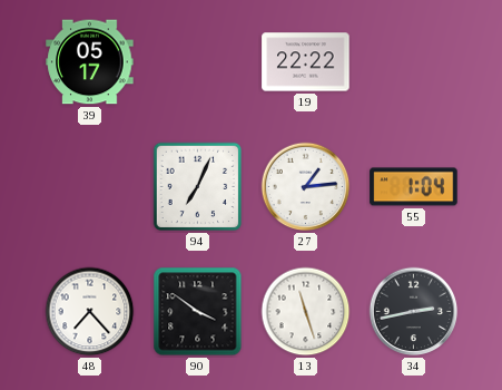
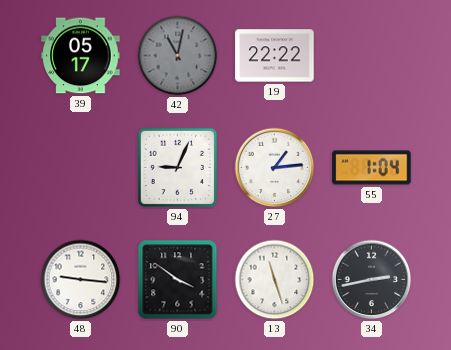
42: none -> 11:02 (178, 56)
94: 7:04 -> 9:04 (178, 168)
48: 7:23 -> 9:16 (81, 280)
